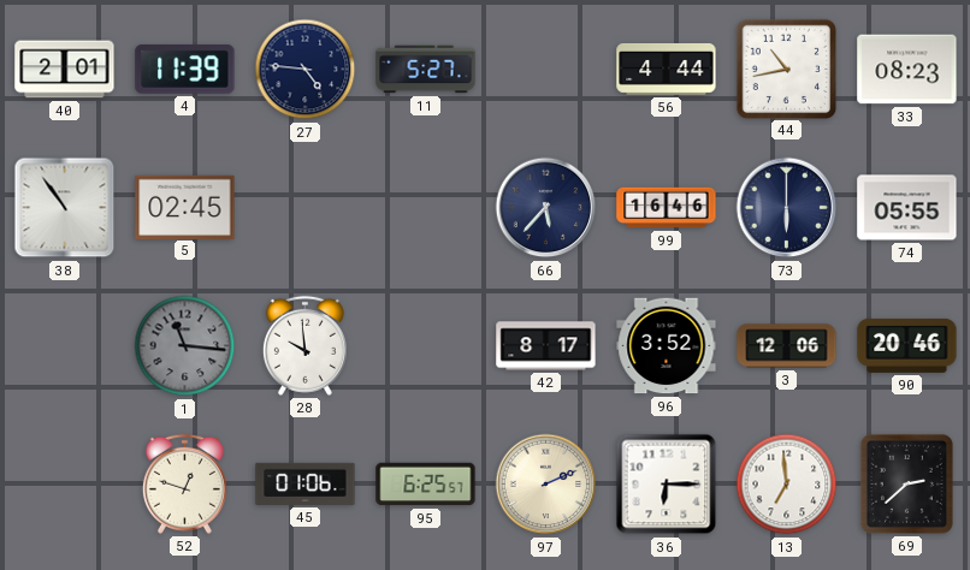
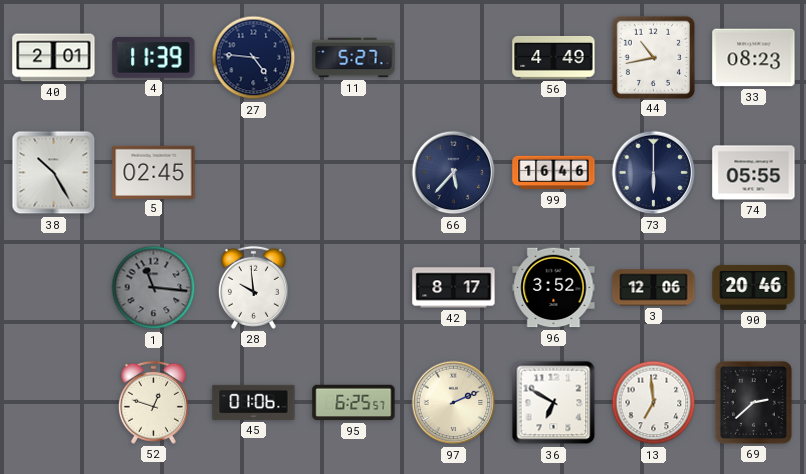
56: 4:44 -> 4:49 (554, 57)
38: 10:54 -> 10:25 (54, 173)
36: 6:15 -> 6:50 (554, 403)
